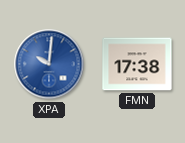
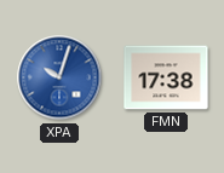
XPA: 10:01 -> 10:03 (59, 77)
